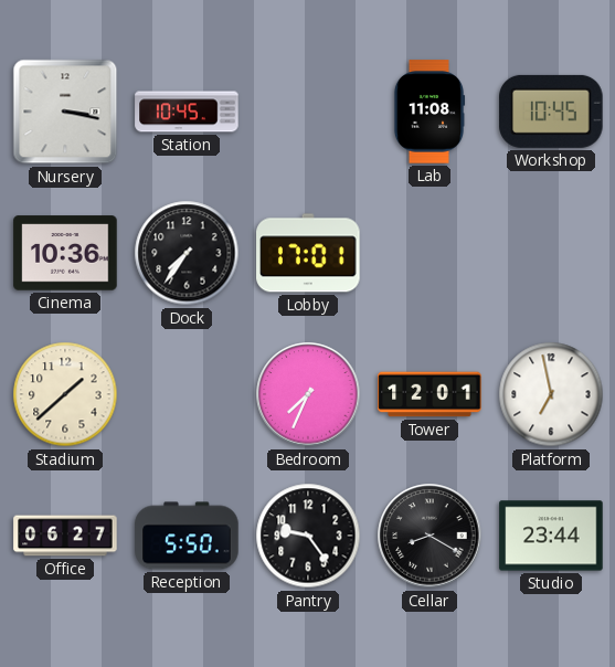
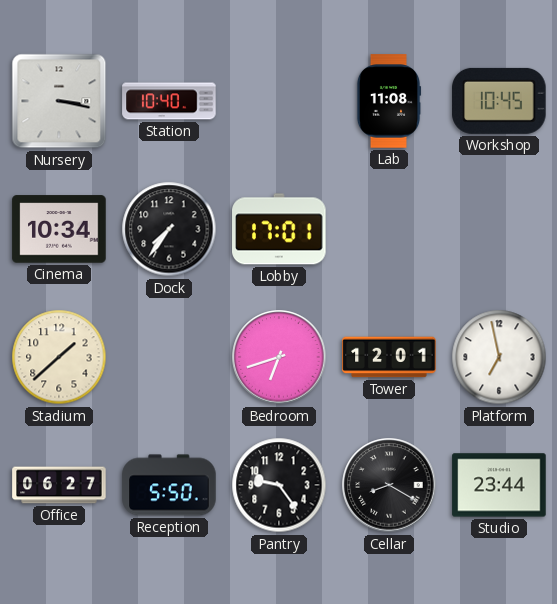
Station: 10:45 -> 10:40 (169, 101)
Cinema: 10:36 -> 10:34 (59, 229)
Bedroom: 7:34 -> 6:42 (279, 357)
